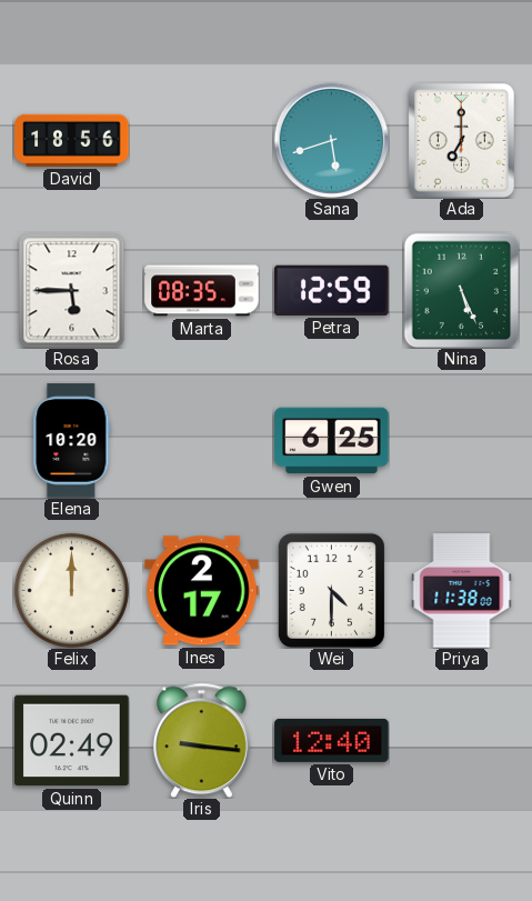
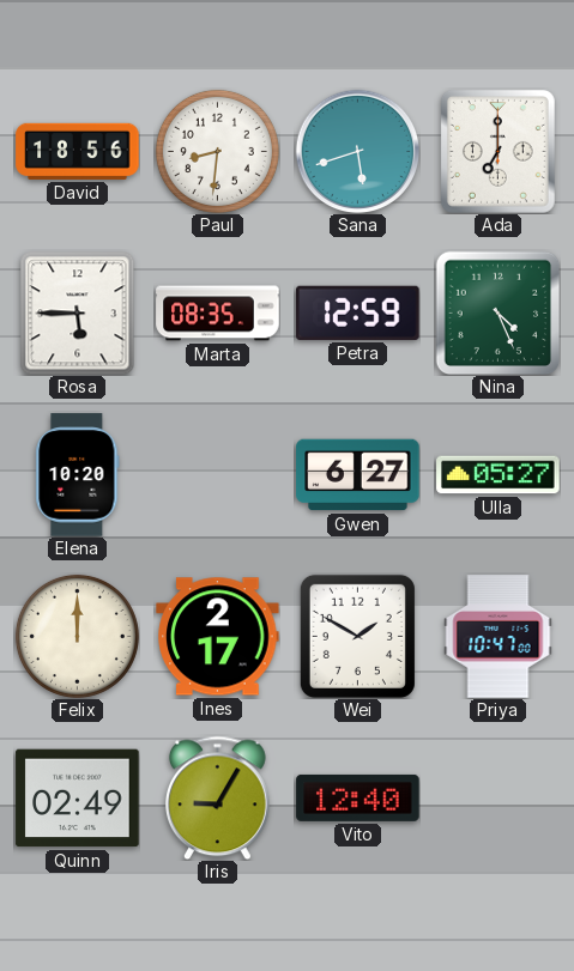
Paul: none -> 8:31 (217, 151)
Nina: 5:26 -> 4:26 (497, 312)
Gwen: 6:25 -> 6:27 (358, 475)
Ulla: none -> 05:27 (499, 475)
Wei: 4:30 -> 1:50 (357, 636)
Priya: 11:38 -> 10:47 (499, 637)
Iris: 9:16 -> 9:05 (217, 797)
